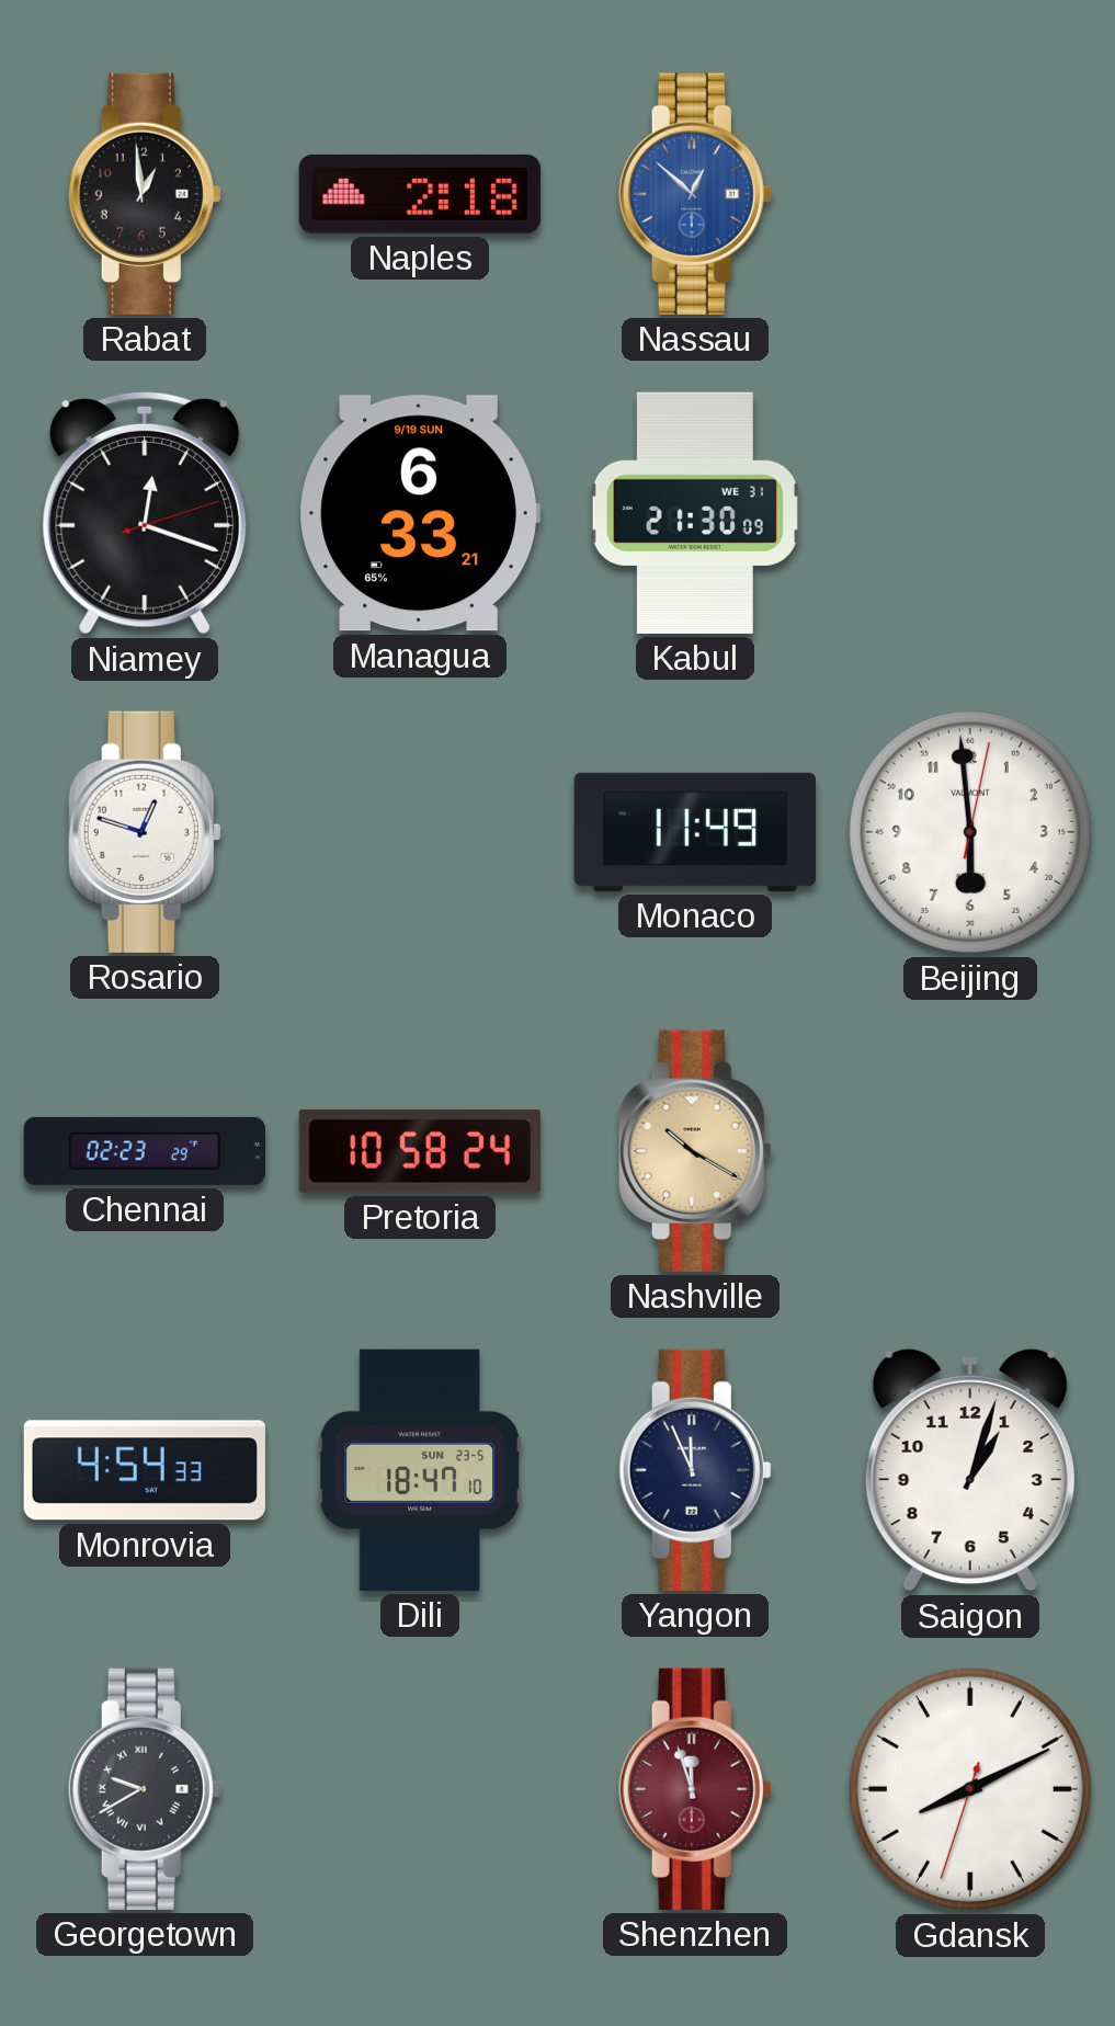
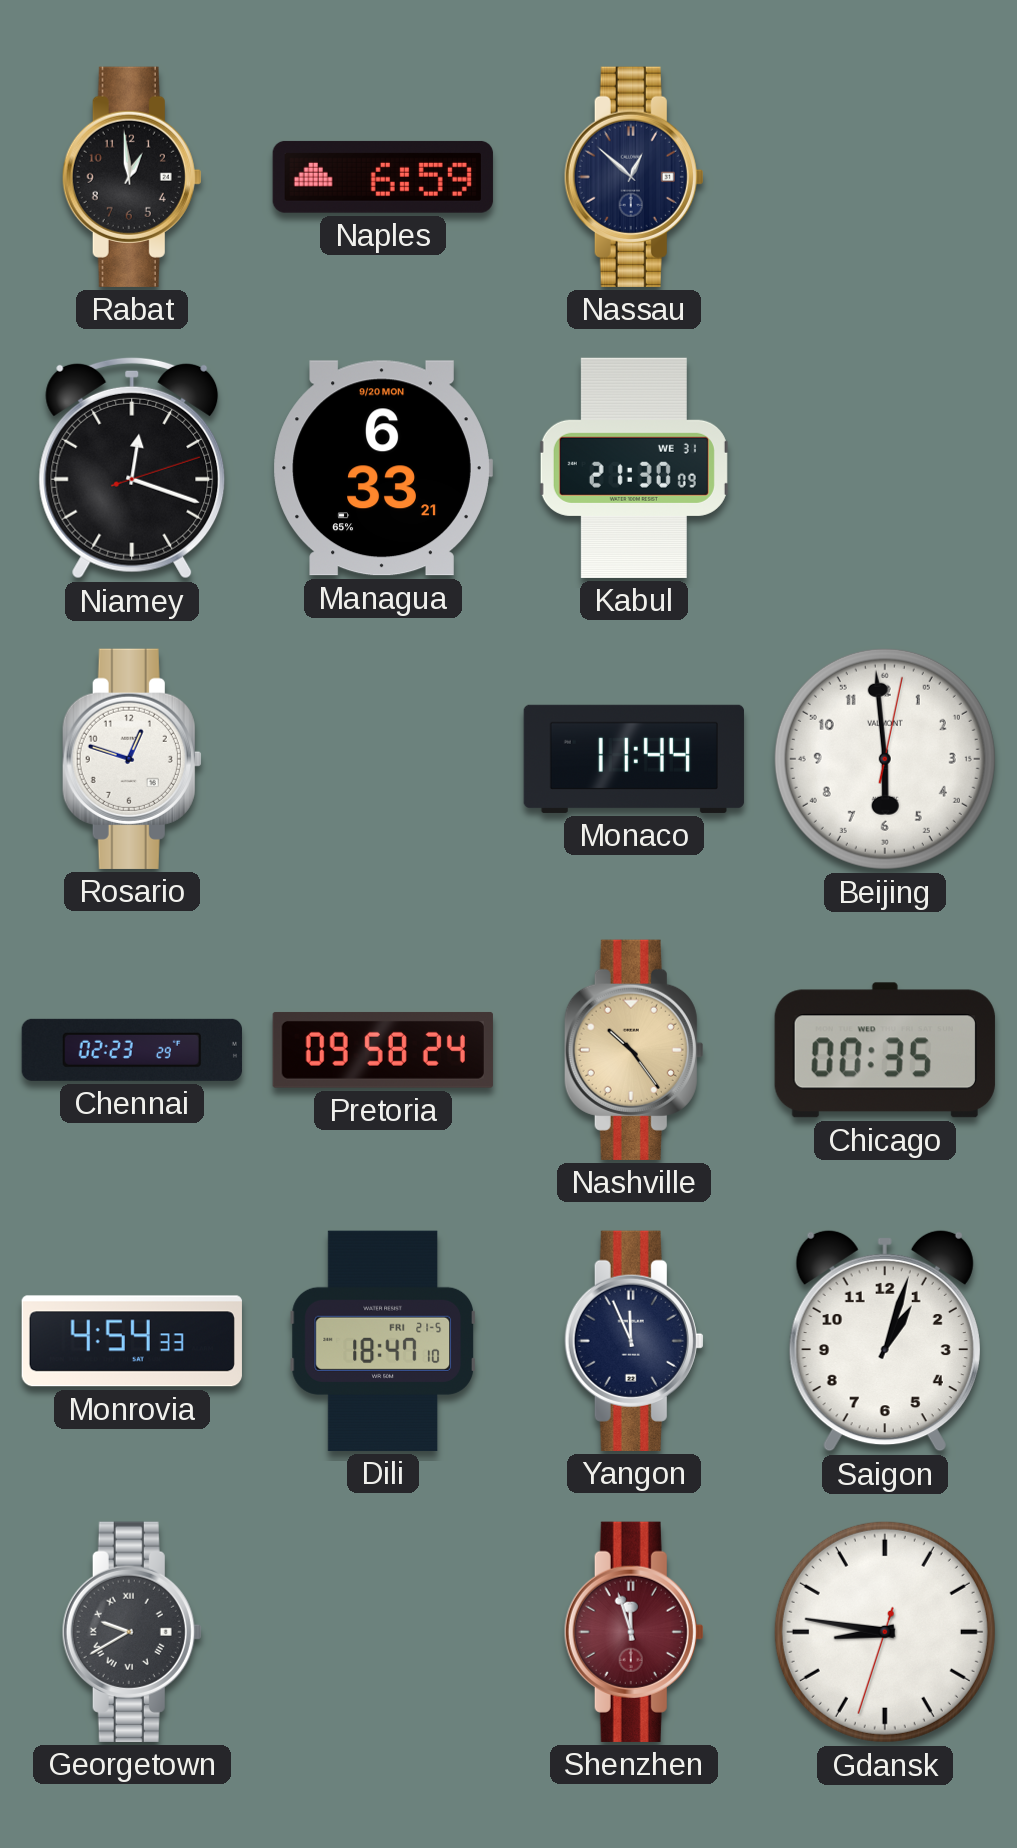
Naples: 2:18 -> 6:59 (383, 177)
Nassau dial: blue -> navy (634, 177)
Managua date: 9/19 SUN -> 9/20 MON (383, 468)
Monaco: 11:49 -> 11:44 (634, 759)
Pretoria: 10:58 -> 09:58 (383, 1050)
Nashville: 10:20 -> 10:24 (634, 1050)
Chicago: none -> 00:35 (885, 1050)
Dili date: SUN 23-5 -> FRI 21-5 (383, 1341)
Gdansk: 8:10 -> 8:46 (885, 1632)
